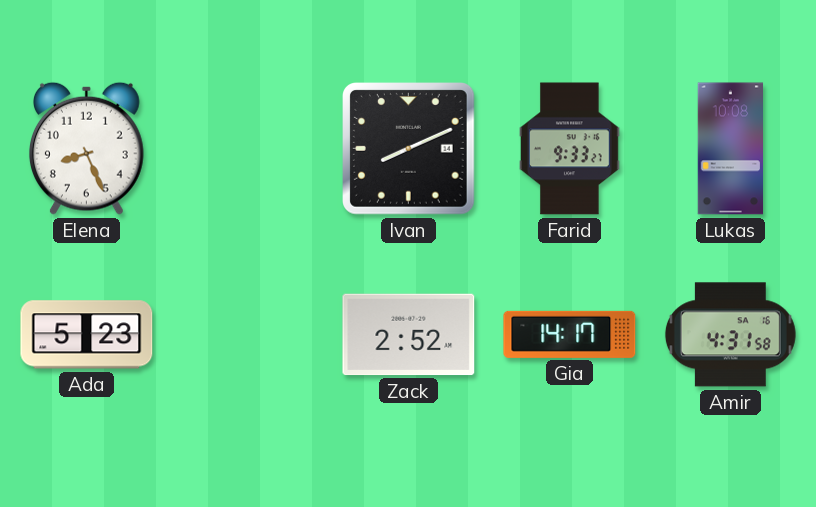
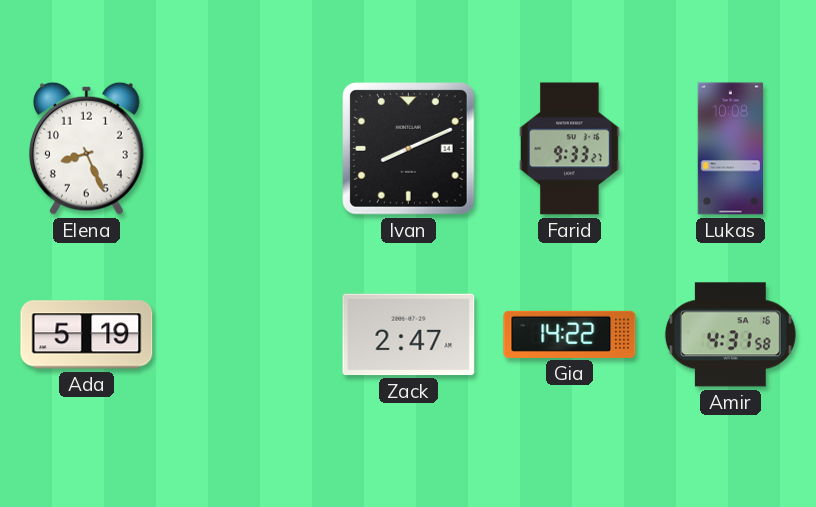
Ada: 5:23 -> 5:19 (87, 335)
Zack: 2:52 -> 2:47 (409, 335)
Gia: 14:17 -> 14:22 (570, 334)
